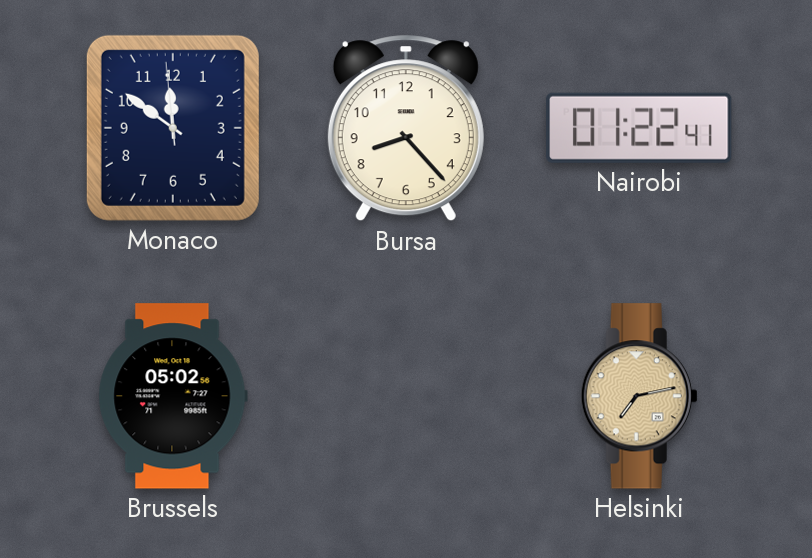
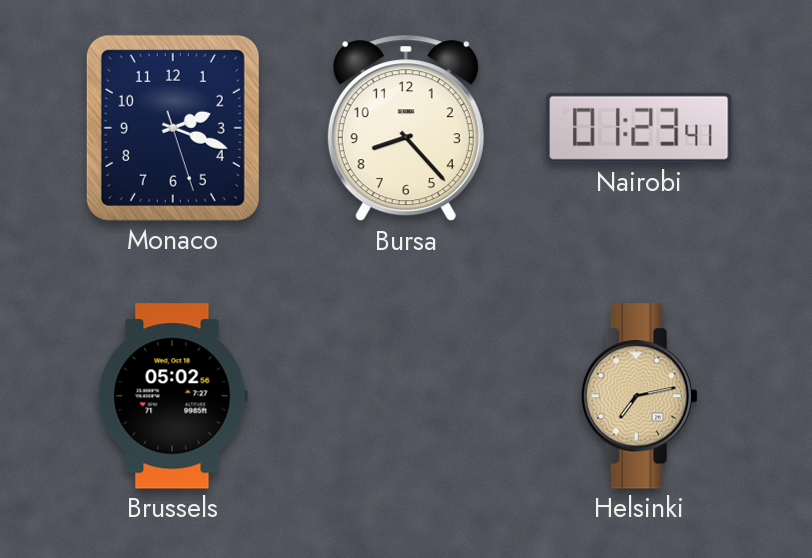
Monaco: 11:50 -> 2:18 (173, 128)
Nairobi: 01:22 -> 01:23 (639, 128)
